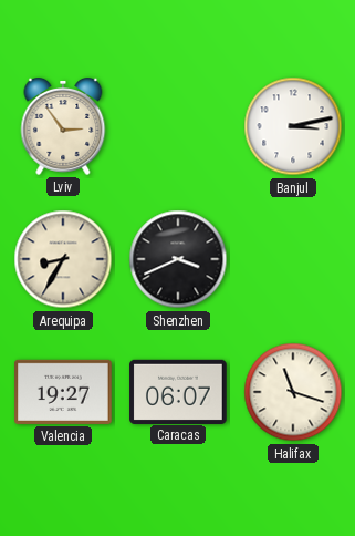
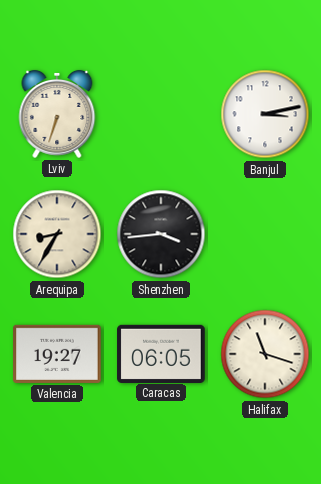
Lviv: 2:54 -> 6:33 (57, 114)
Shenzhen: 3:41 -> 3:44 (161, 234)
Caracas: 06:07 -> 06:05 (161, 353)
